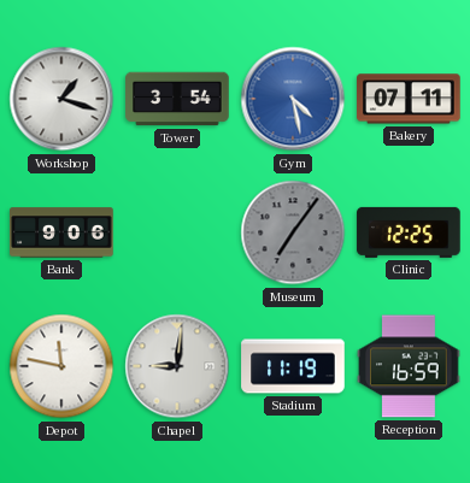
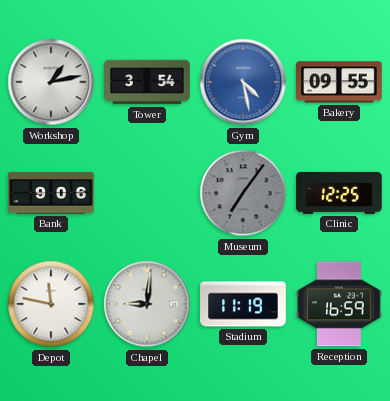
Workshop: 1:18 -> 1:13 (51, 82)
Bakery: 07:11 -> 09:55 (339, 82)
